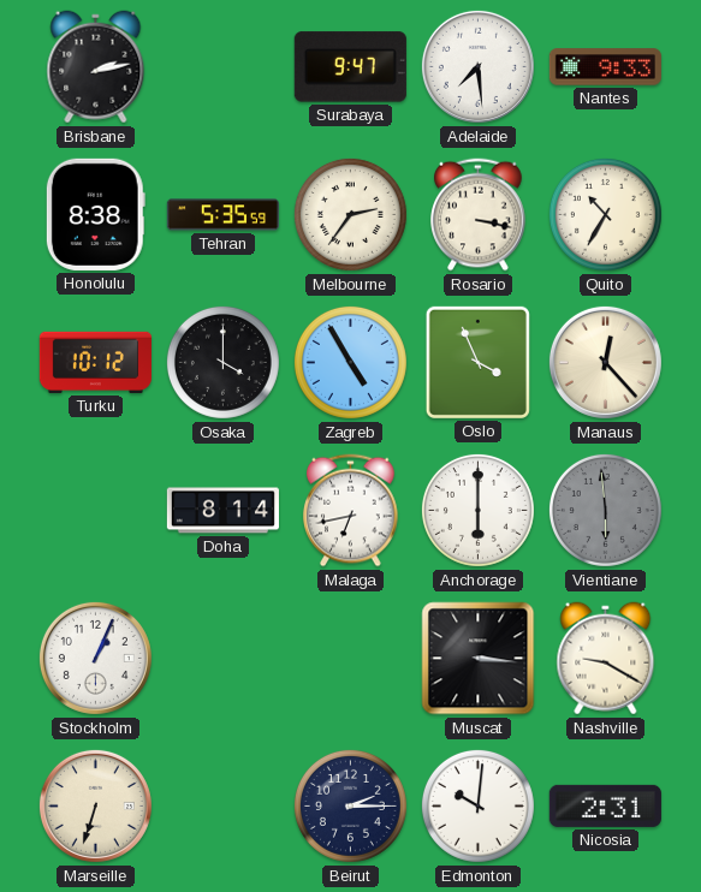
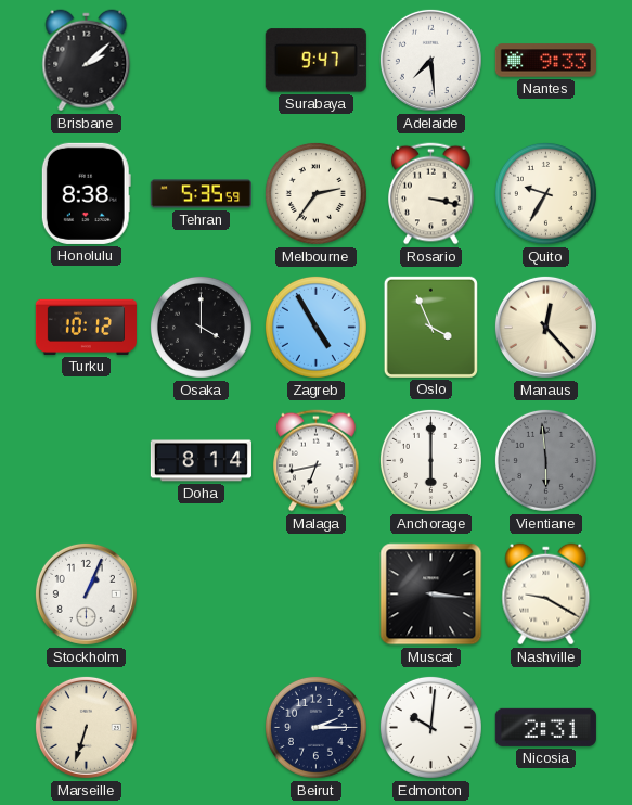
Brisbane: 2:13 -> 2:08 (87, 61)
Quito: 10:35 -> 9:35 (545, 193)
